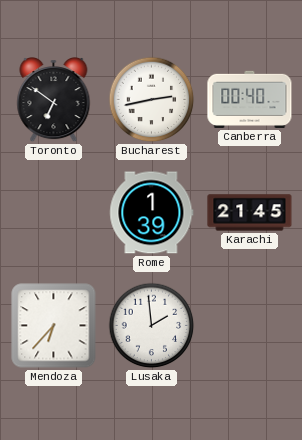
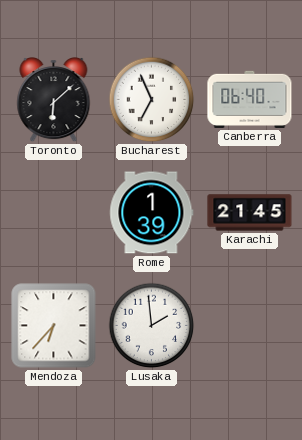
Toronto: 6:51 -> 6:08 (54, 101)
Bucharest: 2:43 -> 6:56 (152, 100)
Canberra: 00:40 -> 06:40 (250, 99)
